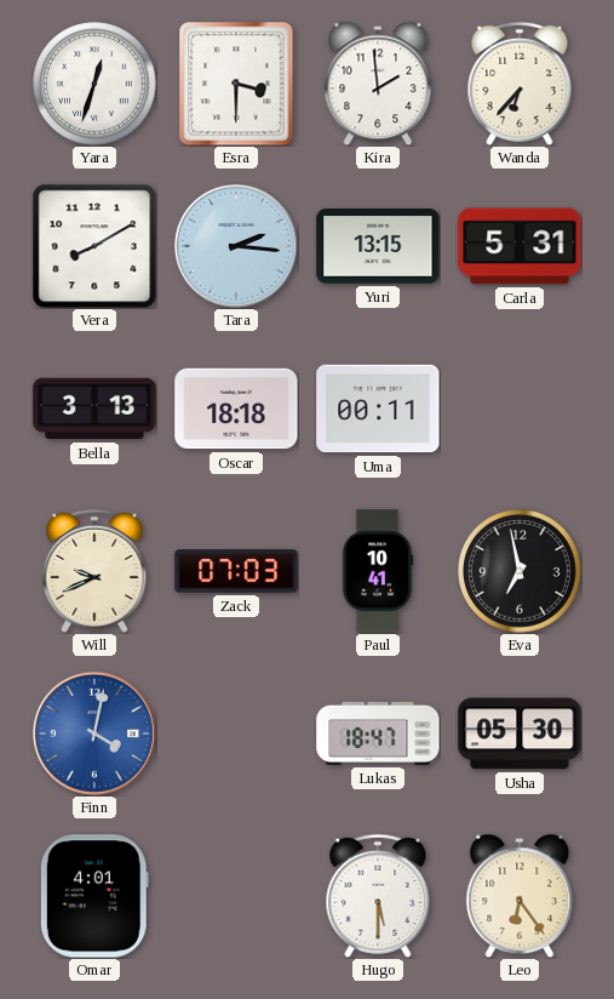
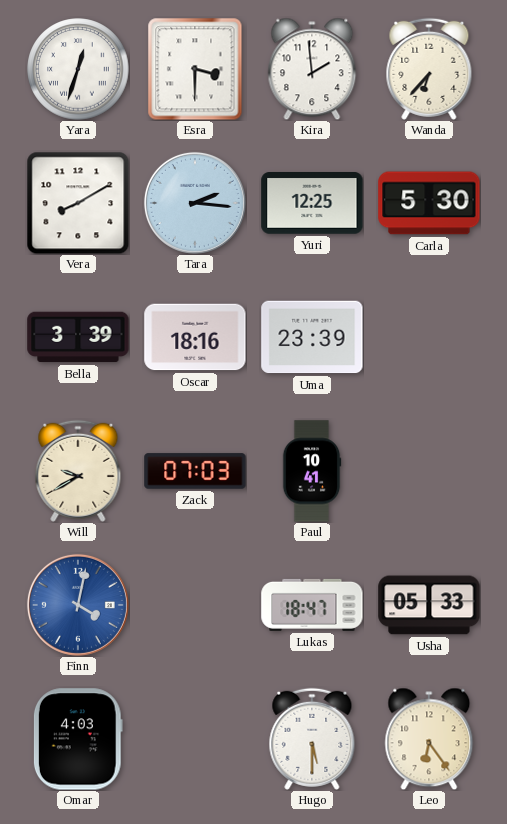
Yuri: 13:15 -> 12:25 (312, 203)
Carla: 5:31 -> 5:30 (429, 203)
Bella: 3:13 -> 3:39 (78, 337)
Oscar: 18:18 -> 18:16 (195, 337)
Uma: 00:11 -> 23:39 (312, 337)
Will: 9:41 -> 9:40 (78, 471)
Eva: 6:58 -> none (520, 571)
Usha: 05:30 -> 05:33 (429, 605)
Omar: 4:01 -> 4:03 (78, 739)
